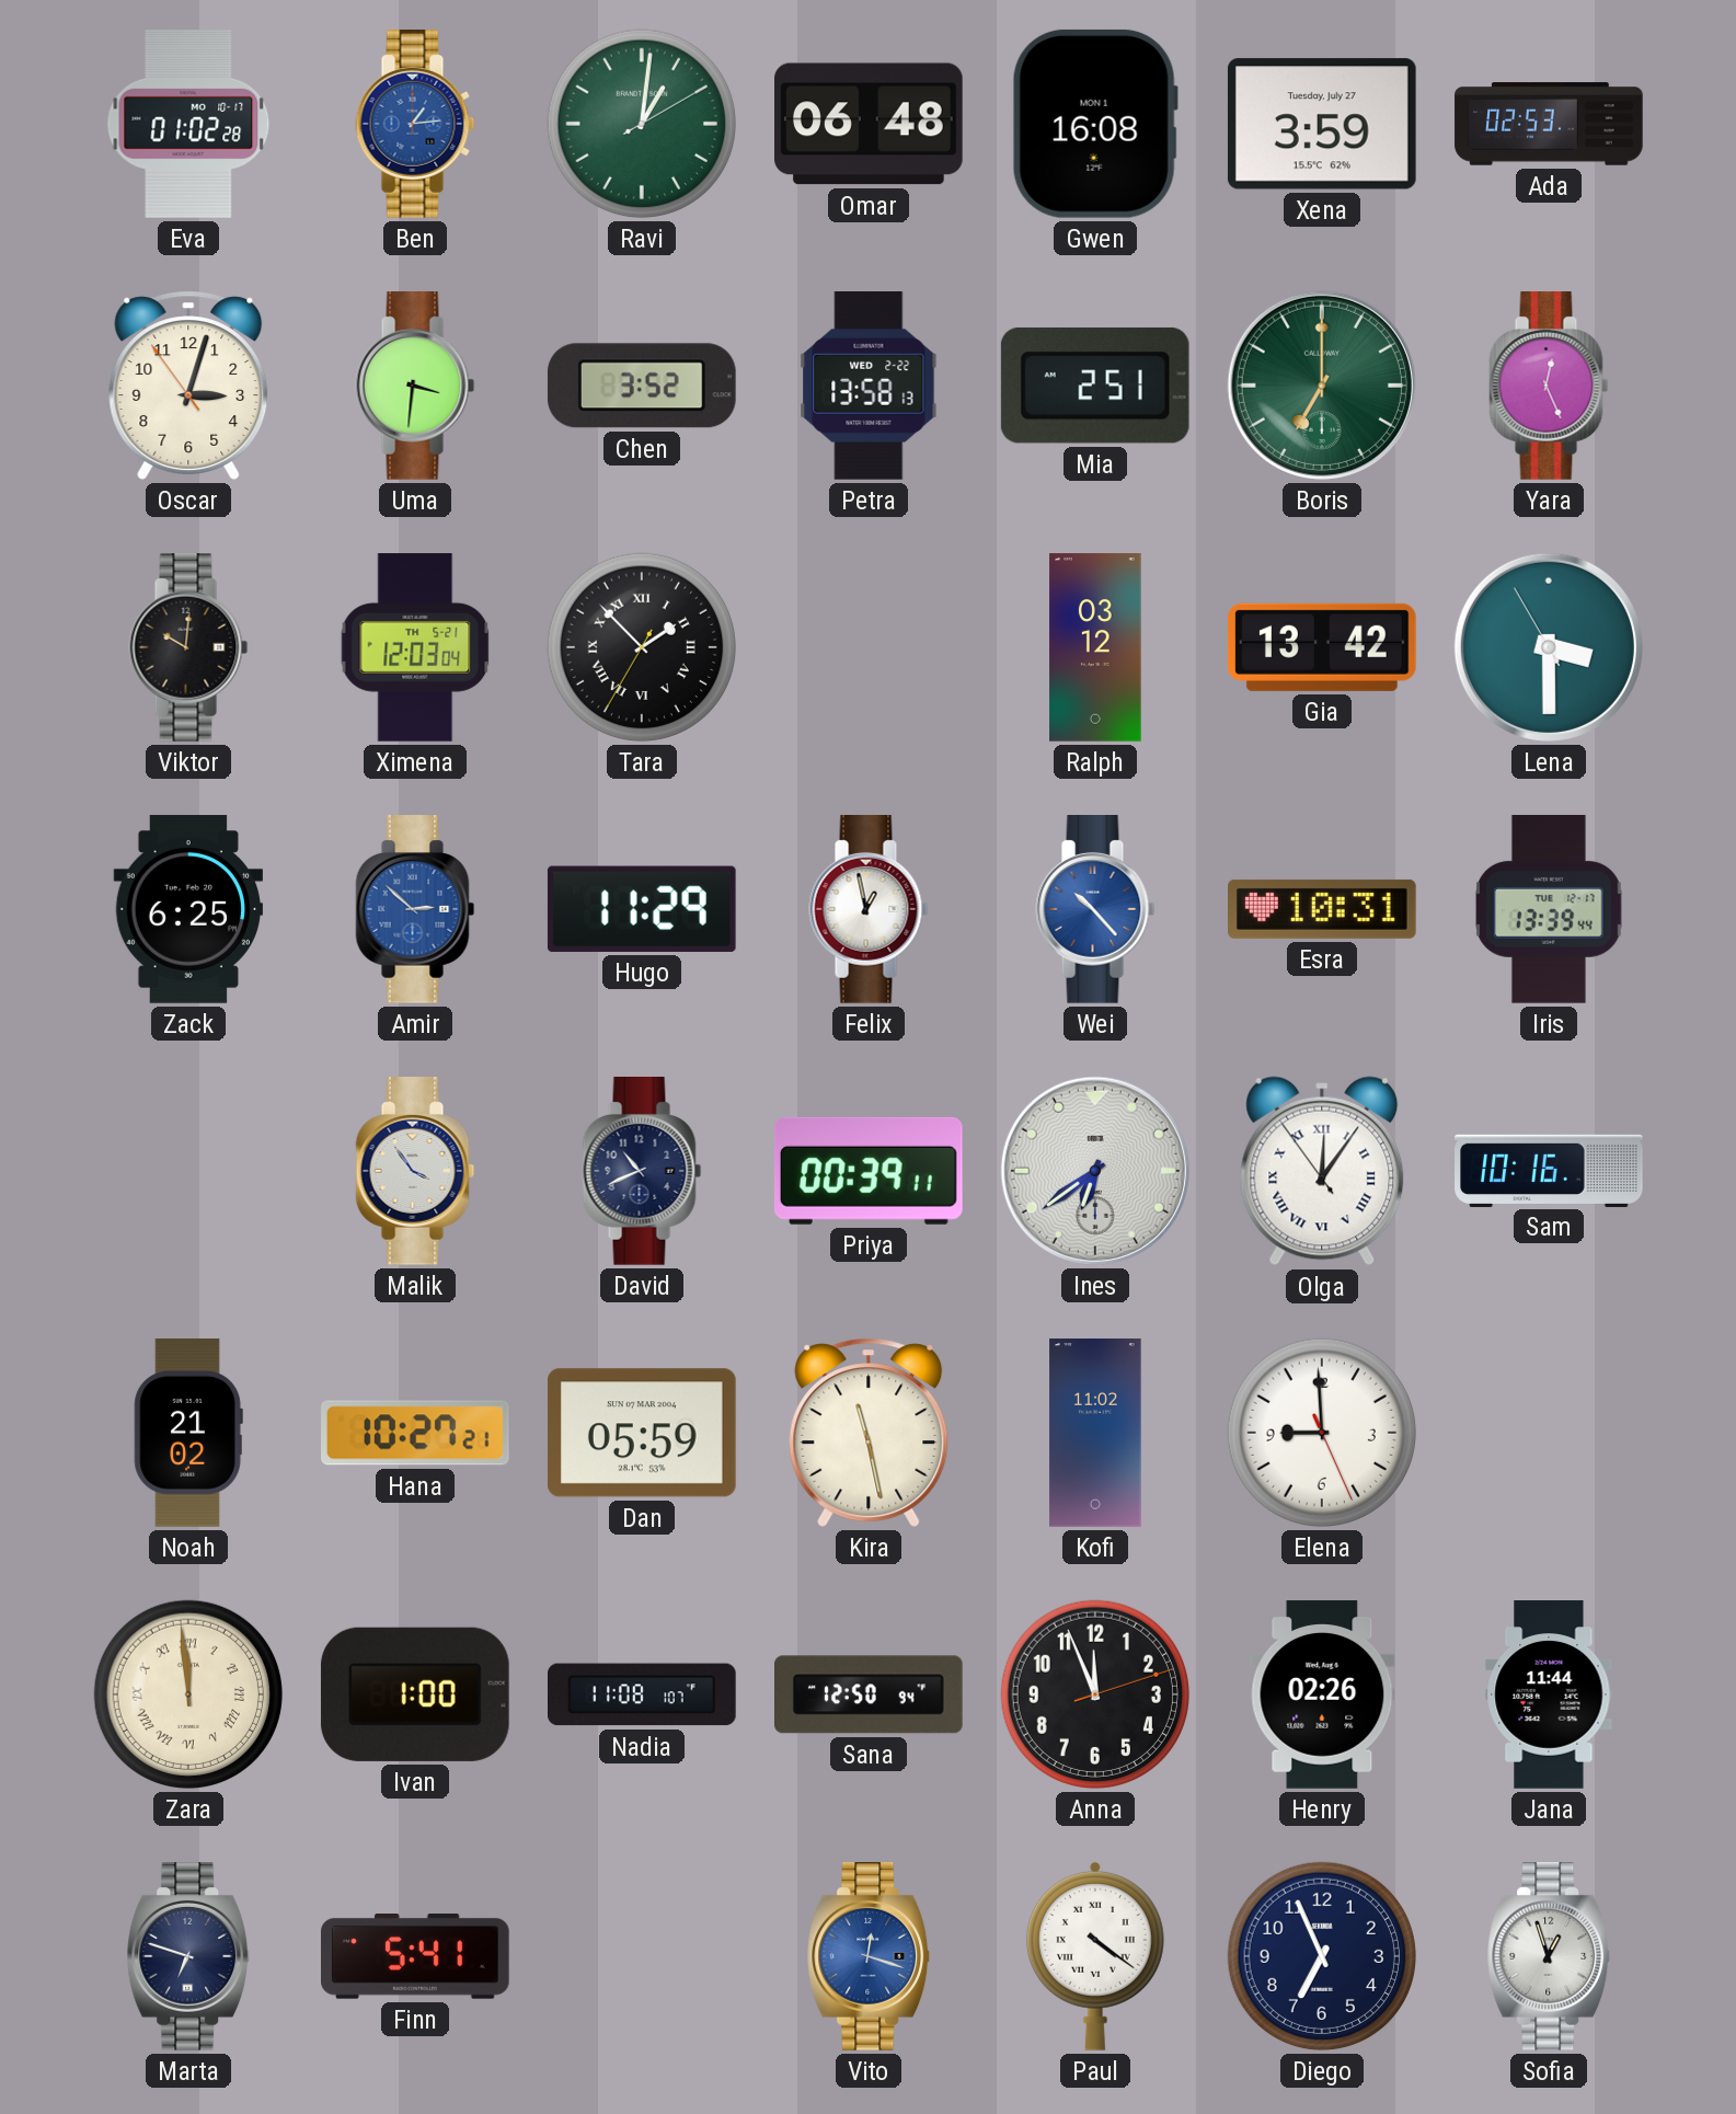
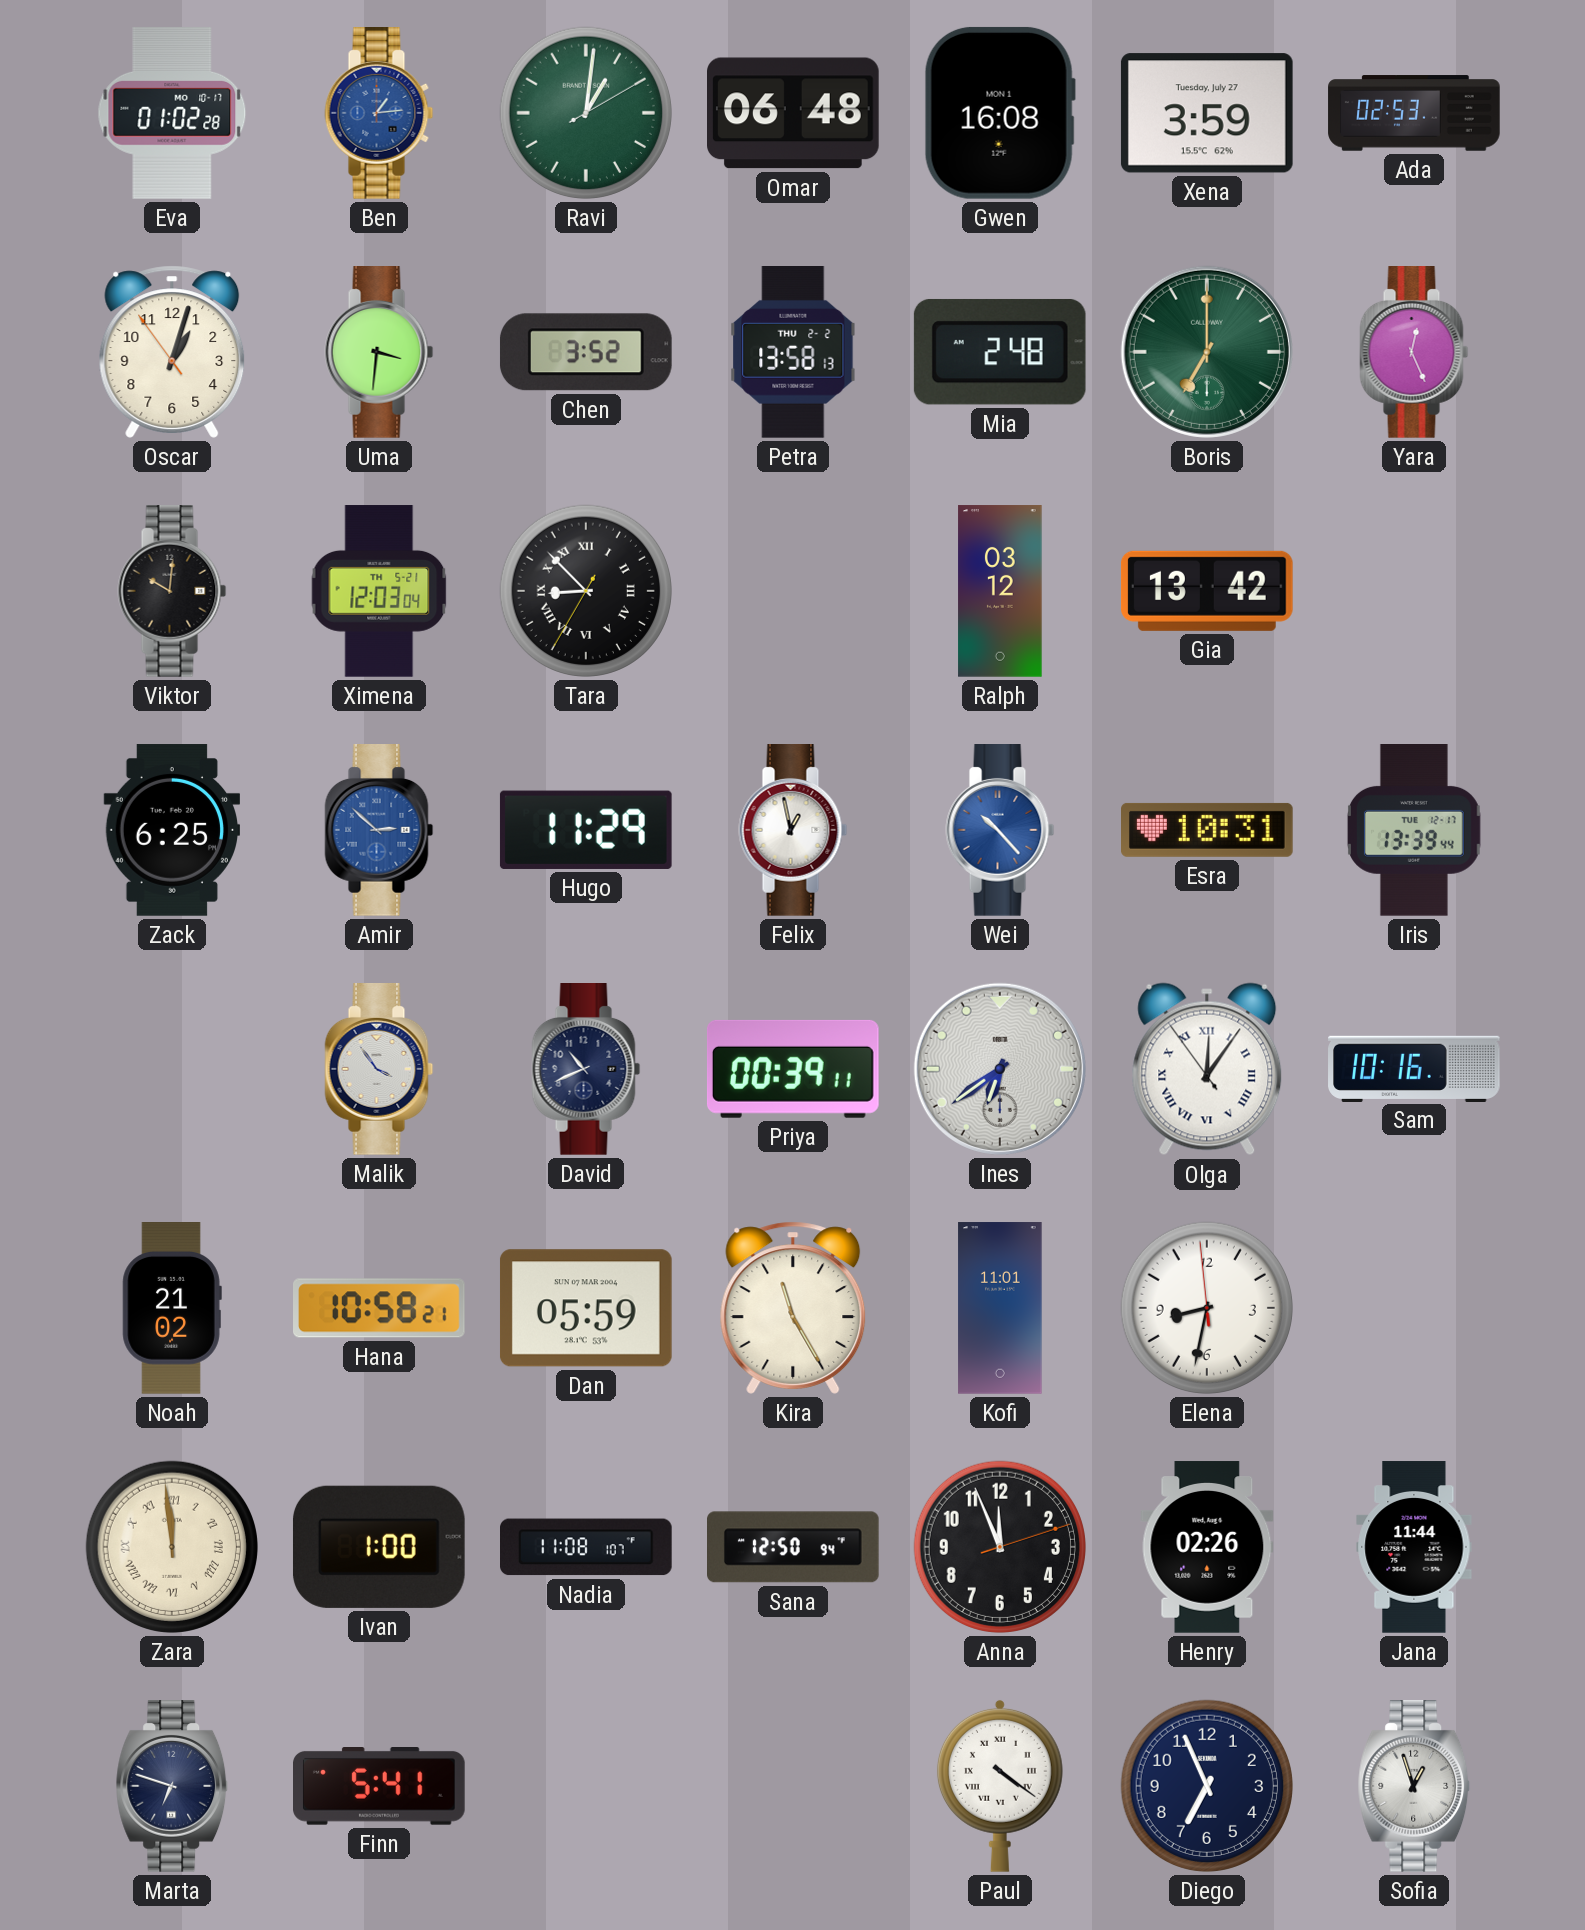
Oscar: 3:02 -> 1:02 (172, 352)
Petra date: WED 2-22 -> THU 2-2 (793, 353)
Mia: 2:51 -> 2:48 (1000, 352)
Tara: 1:52 -> 8:52 (586, 591)
Lena: 3:29 -> none (1549, 647)
Hana: 10:27 -> 10:58 (379, 1308)
Kira: 11:28 -> 11:25 (793, 1308)
Kofi: 11:02 -> 11:01 (1000, 1308)
Elena: 8:59 -> 8:31 (1207, 1308)
Vito: 12:18 -> none (869, 1957)
